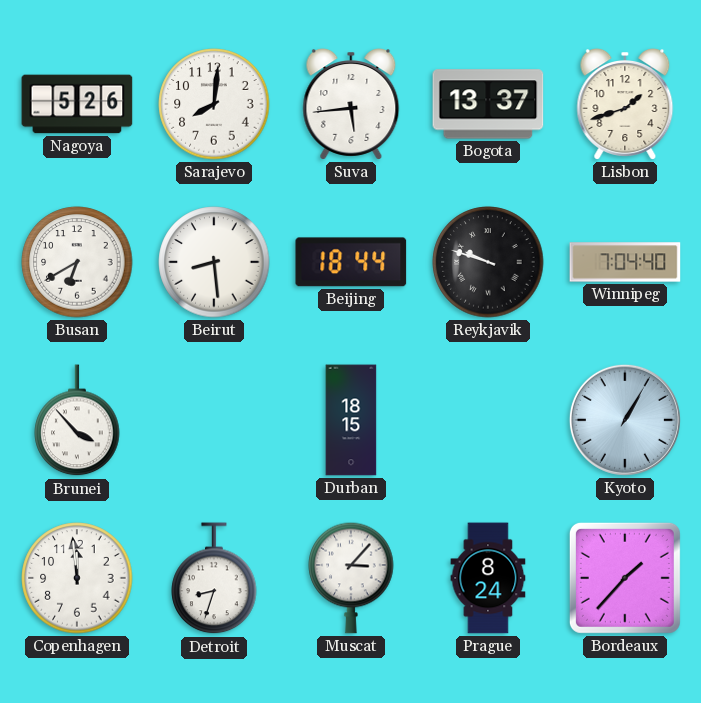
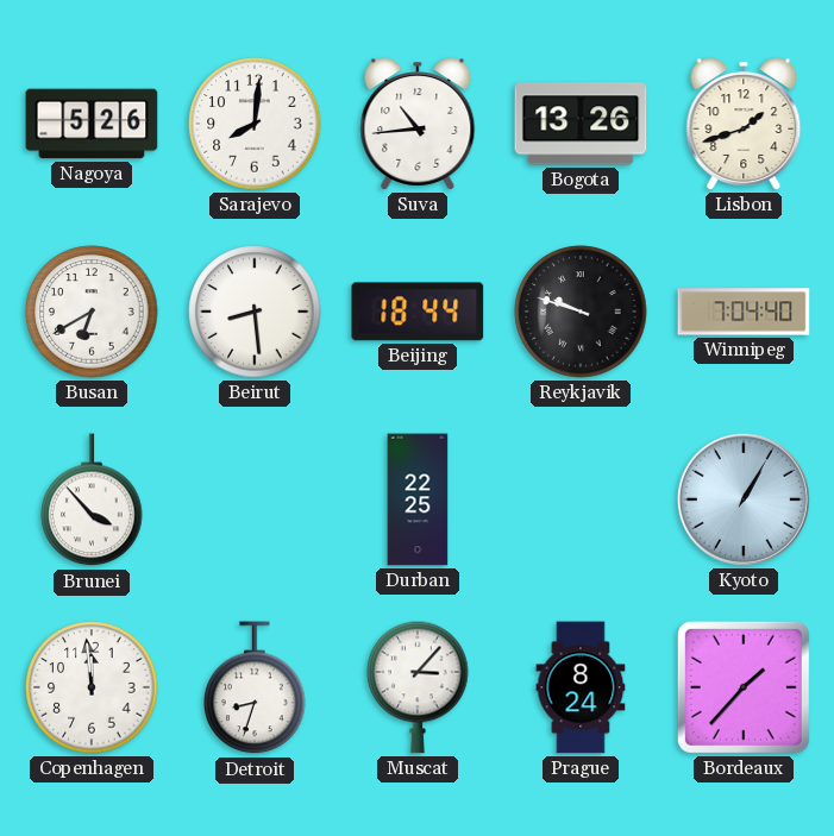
Suva: 5:44 -> 10:44 (418, 125)
Bogota: 13:37 -> 13:26 (581, 124)
Durban: 18:15 -> 22:25 (418, 499)
